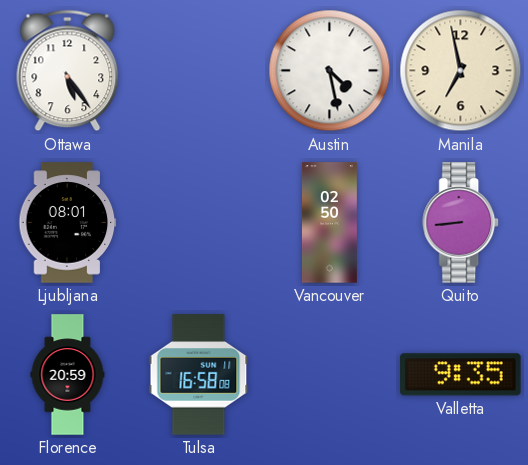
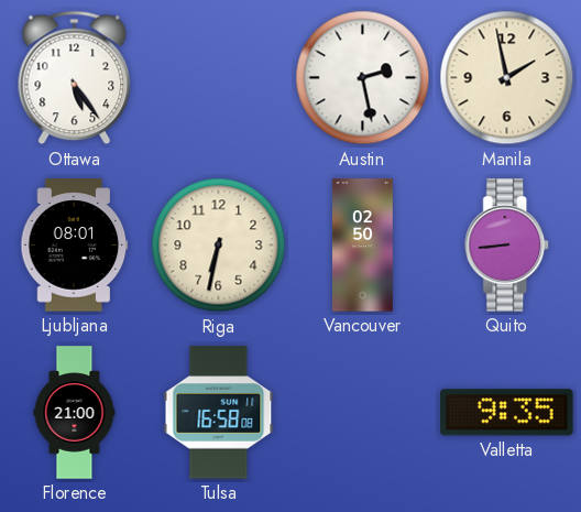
Austin: 4:28 -> 2:28 (363, 78)
Manila: 6:58 -> 1:58 (507, 78)
Riga: none -> 6:32 (219, 246)
Florence: 20:59 -> 21:00 (75, 413)
